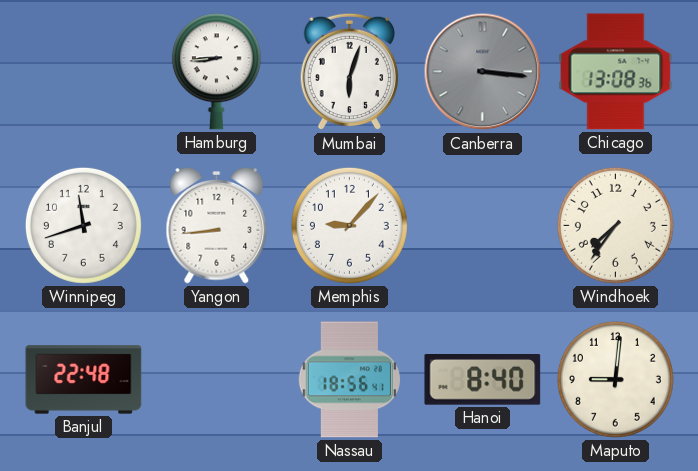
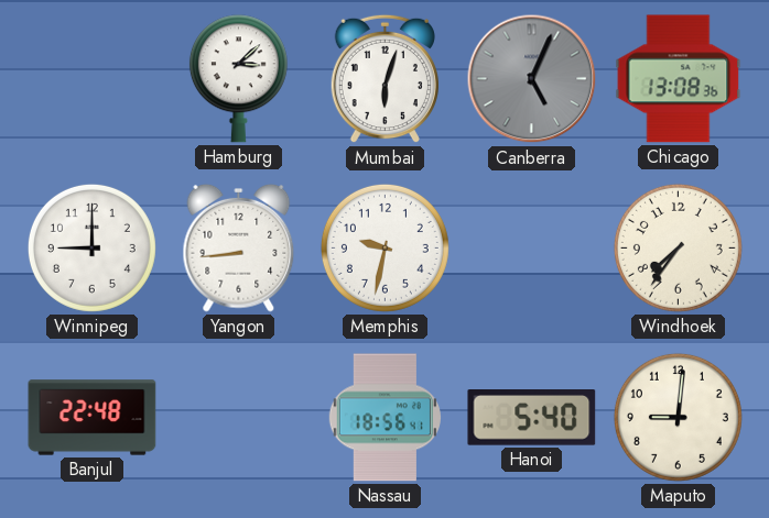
Hamburg: 8:44 -> 3:08 (238, 79)
Canberra: 3:16 -> 5:04 (532, 79)
Winnipeg: 11:42 -> 9:00 (91, 247)
Memphis: 9:07 -> 9:32 (384, 247)
Hanoi: 8:40 -> 5:40 (532, 418)
